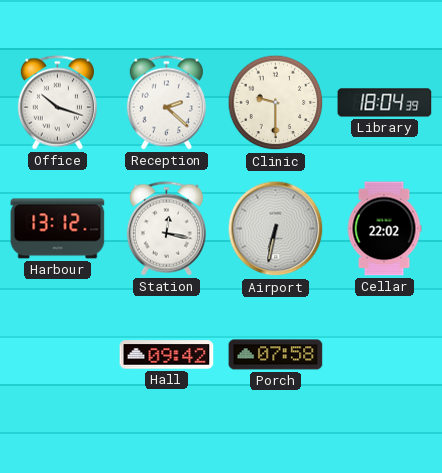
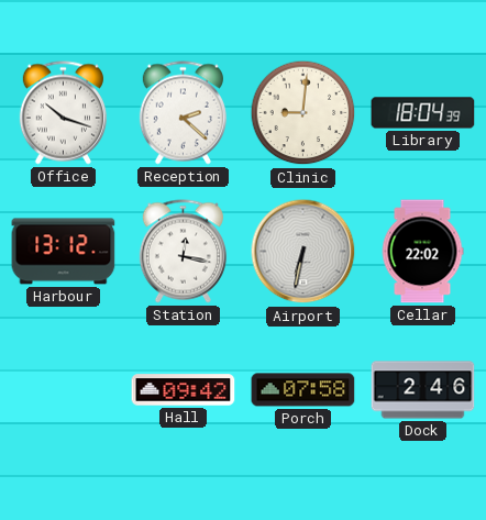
Clinic: 9:30 -> 9:01 (303, 113)
Dock: none -> 2:46 (423, 390)
